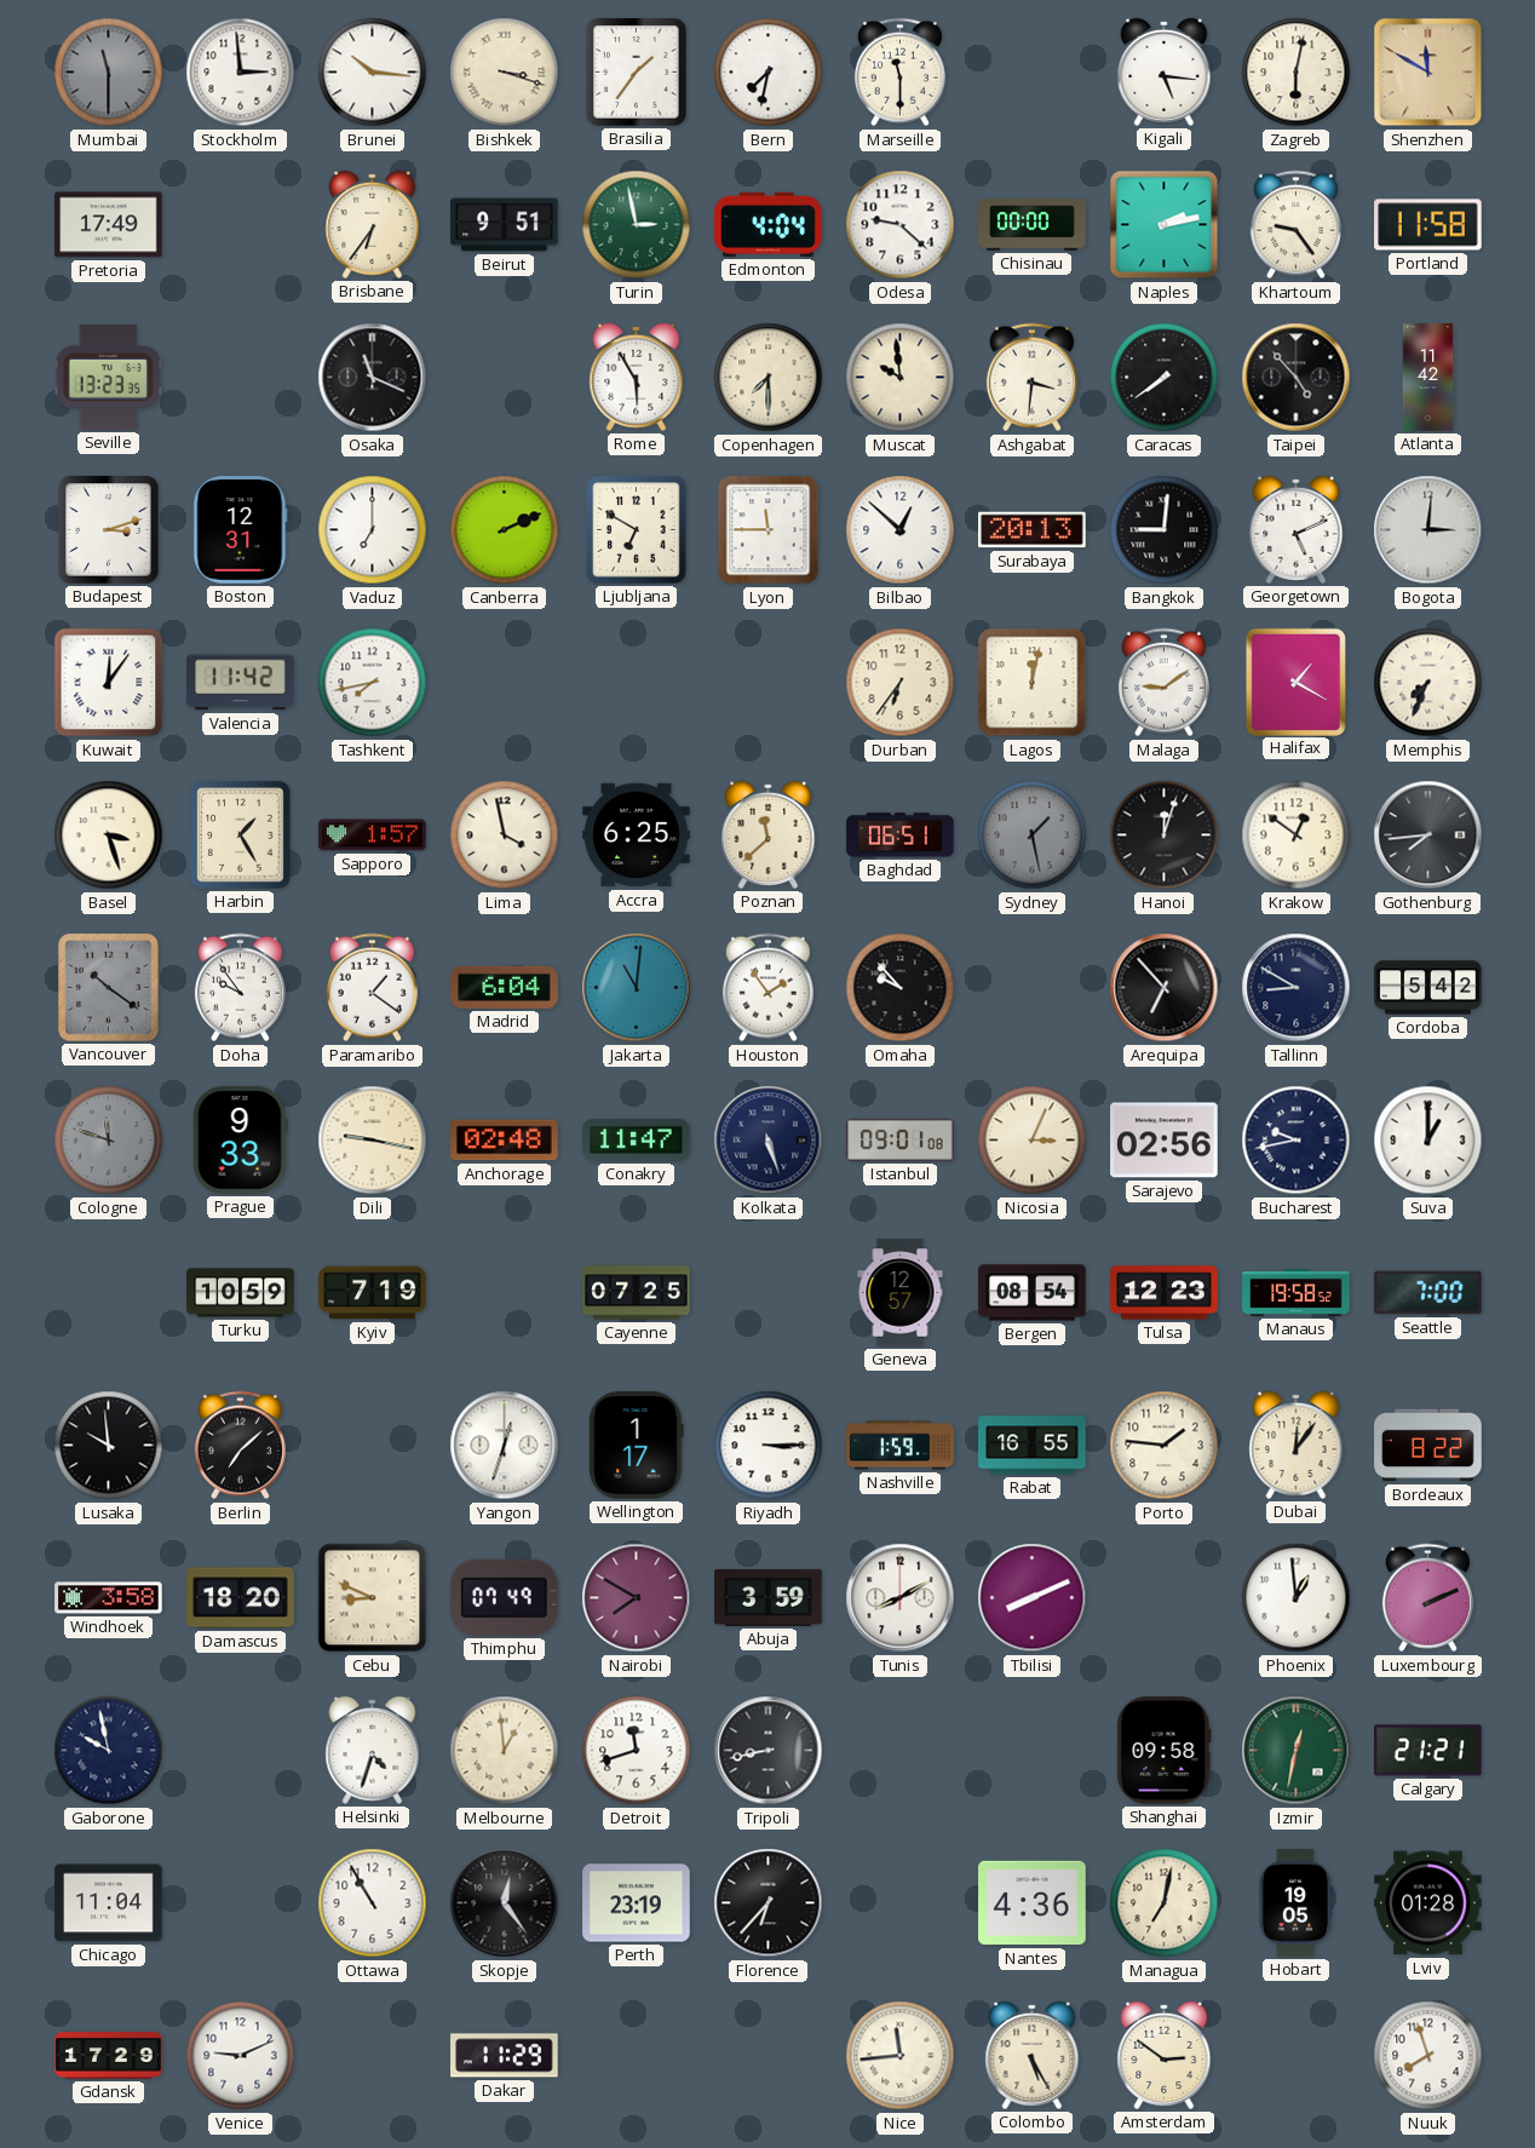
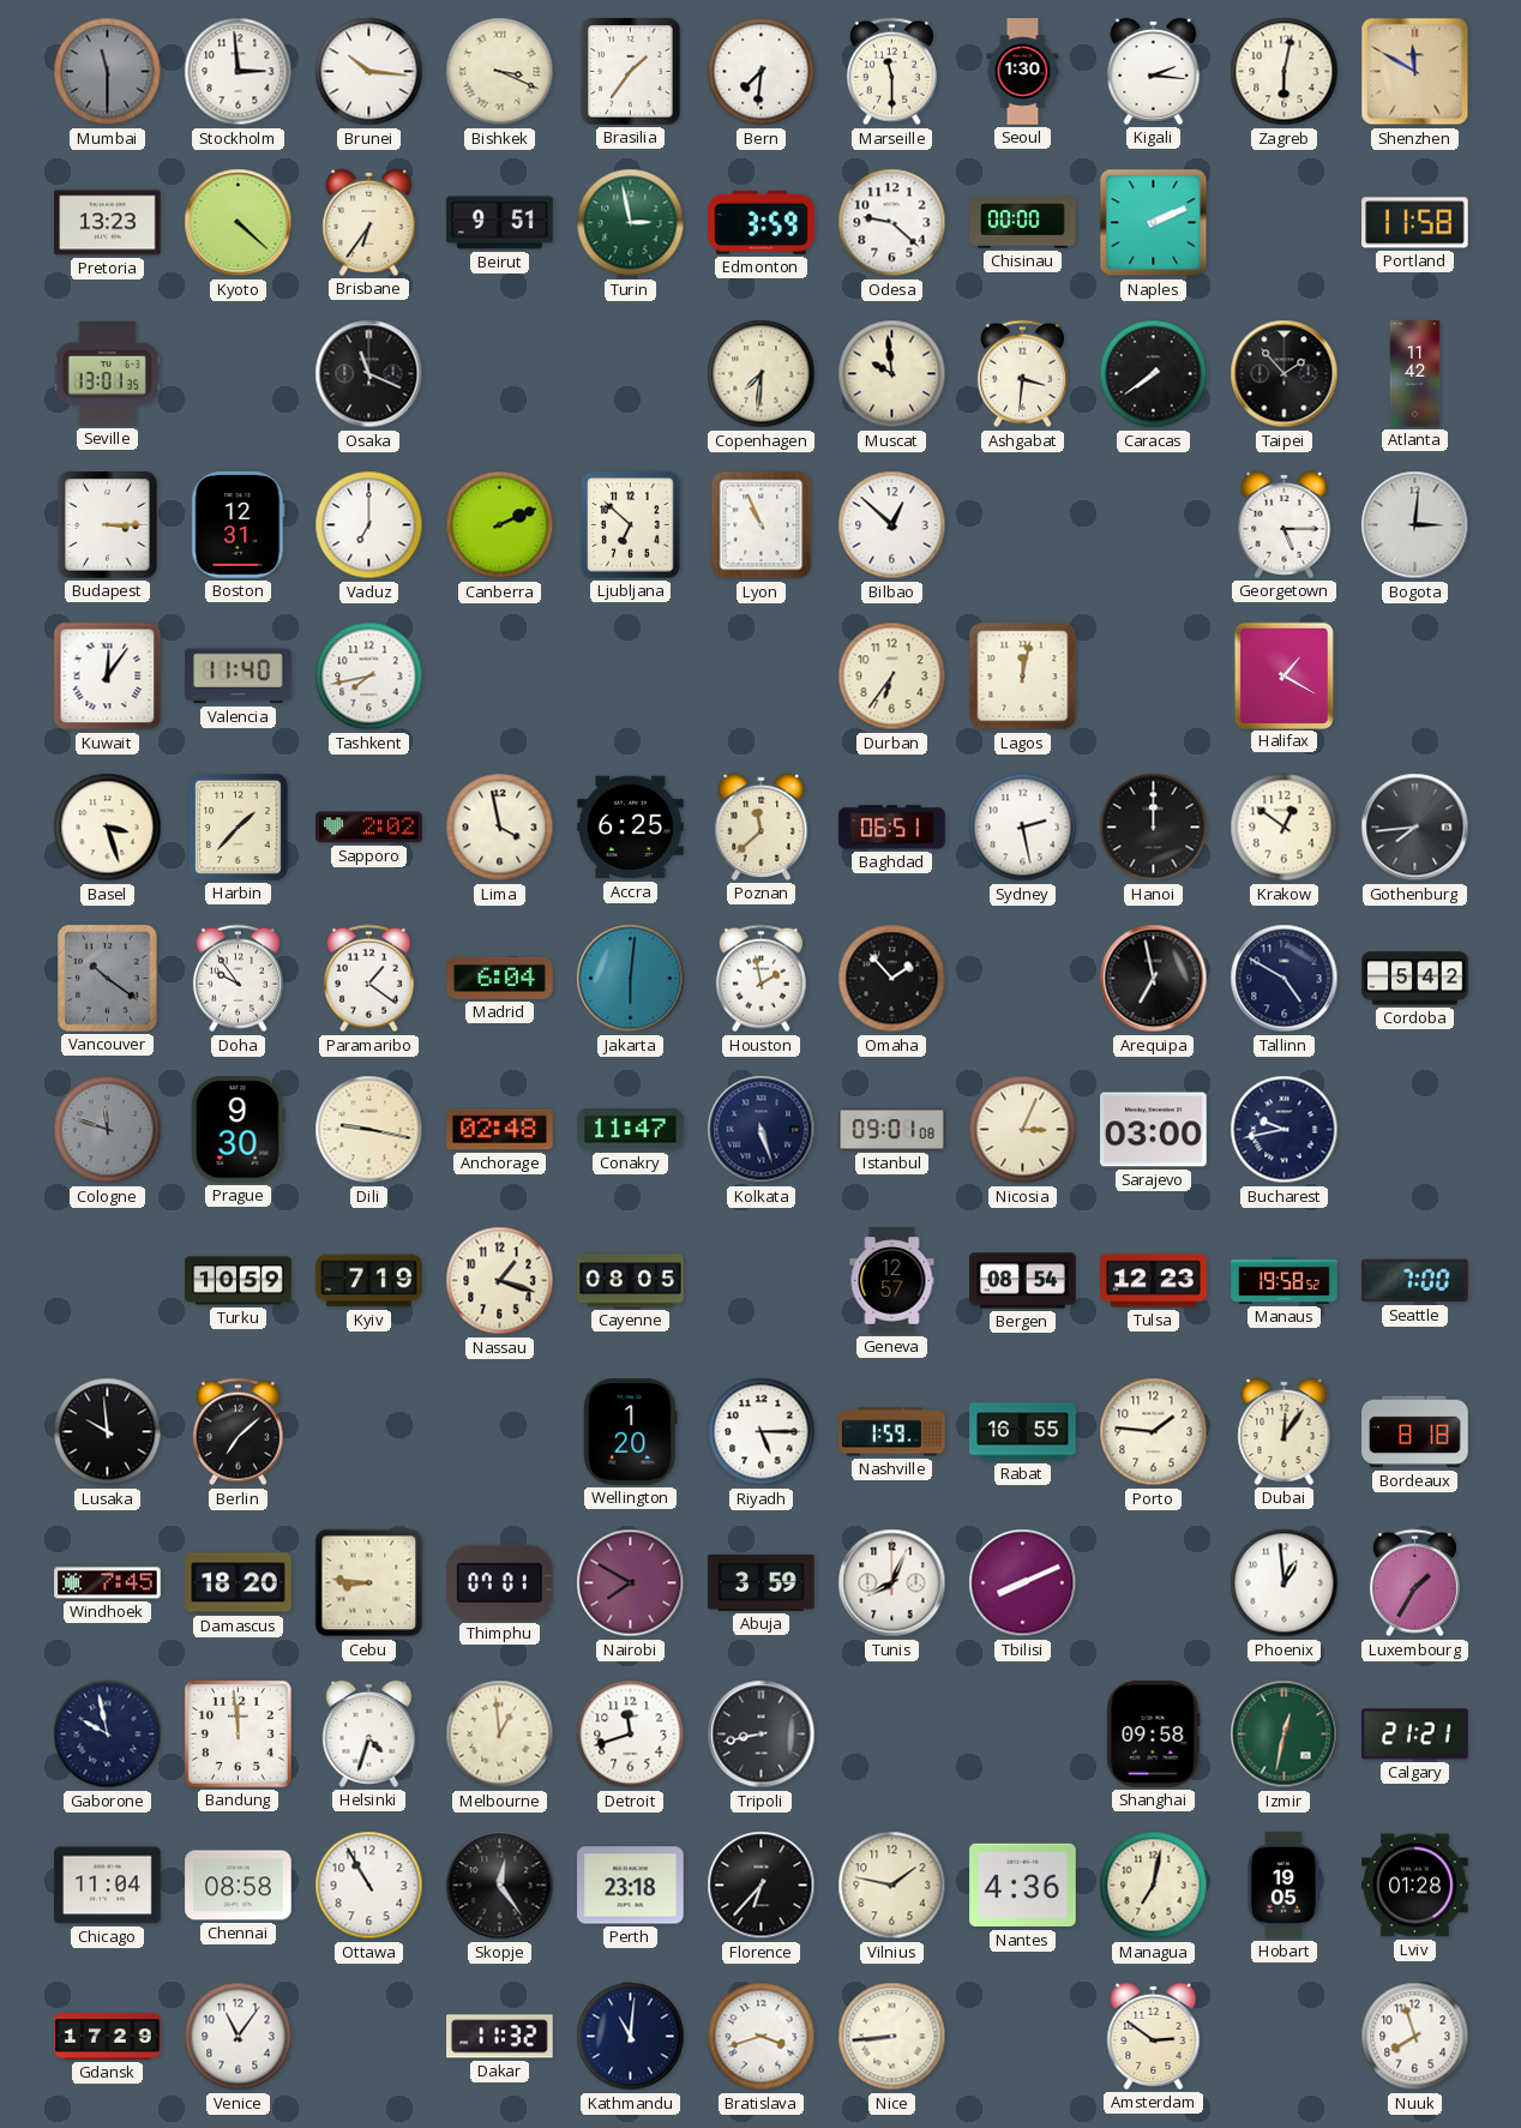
Bishkek: 3:18 -> 3:19 (500, 72)
Bern: 7:32 -> 7:31 (762, 72)
Seoul: none -> 1:30 (1023, 72)
Kigali: 5:16 -> 2:16 (1154, 71)
Pretoria: 17:49 -> 13:23 (108, 223)
Kyoto: none -> 4:22 (239, 223)
Edmonton: 4:04 -> 3:59 (762, 222)
Naples: 2:13 -> 2:11 (1154, 223)
Khartoum: 9:24 -> none (1295, 225)
Seville: 13:23 -> 13:01 (107, 374)
Rome: 5:55 -> none (637, 377)
Copenhagen: 7:30 -> 7:31 (762, 374)
Taipei: 4:53 -> 1:53 (1285, 374)
Budapest: 3:12 -> 3:15 (108, 525)
Ljubljana: 6:50 -> 6:52 (631, 525)
Lyon: 11:45 -> 10:56 (762, 525)
Surabaya: 20:13 -> none (1033, 530)
Bangkok: 9:01 -> none (1165, 530)
Georgetown: 5:11 -> 5:15 (1285, 524)
Valencia: 11:42 -> 11:40 (239, 677)
Malaga: 9:09 -> none (1163, 683)
Memphis: 7:34 -> none (1428, 683)
Harbin: 1:25 -> 1:37 (239, 828)
Sapporo: 1:57 -> 2:02 (369, 828)
Sydney: 1:28 -> 2:28 (1023, 828)
Sydney dial: grey -> white (1023, 828)
Hanoi: 12:03 -> 12:00 (1154, 828)
Jakarta: 11:01 -> 6:01 (631, 979)
Houston: 1:54 -> 1:58 (761, 979)
Omaha: 9:53 -> 1:53 (892, 979)
Arequipa: 6:53 -> 6:58 (1154, 979)
Tallinn: 8:50 -> 4:50 (1285, 979)
Prague: 9:33 -> 9:30 (239, 1130)
Sarajevo: 02:56 -> 03:00 (1154, 1130)
Suva: 1:00 -> none (1428, 1141)
Nassau: none -> 1:18 (500, 1281)
Cayenne: 07:25 -> 08:05 (631, 1281)
Yangon: 12:33 -> none (505, 1446)
Wellington: 1:17 -> 1:20 (631, 1432)
Riyadh: 3:15 -> 5:15 (762, 1432)
Bordeaux: 8:22 -> 8:18 (1415, 1432)
Windhoek: 3:58 -> 7:45 (108, 1583)
Cebu: 8:49 -> 8:46 (369, 1583)
Thimphu: 07:49 -> 07:01 (500, 1582)
Tunis: 8:10 -> 8:04 (892, 1583)
Luxembourg: 2:11 -> 1:35 (1414, 1583)
Bandung: none -> 11:59 (238, 1733)
Chennai: none -> 08:58 (239, 1886)
Perth: 23:19 -> 23:18 (631, 1886)
Vilnius: none -> 1:47 (892, 1886)
Venice: 9:11 -> 11:06 (239, 2037)
Dakar: 11:29 -> 11:32 (500, 2037)
Kathmandu: none -> 11:01 (631, 2037)
Bratislava: none -> 3:42 (762, 2037)
Nice: 11:44 -> 8:44 (892, 2037)
Colombo: 5:25 -> none (1033, 2055)
